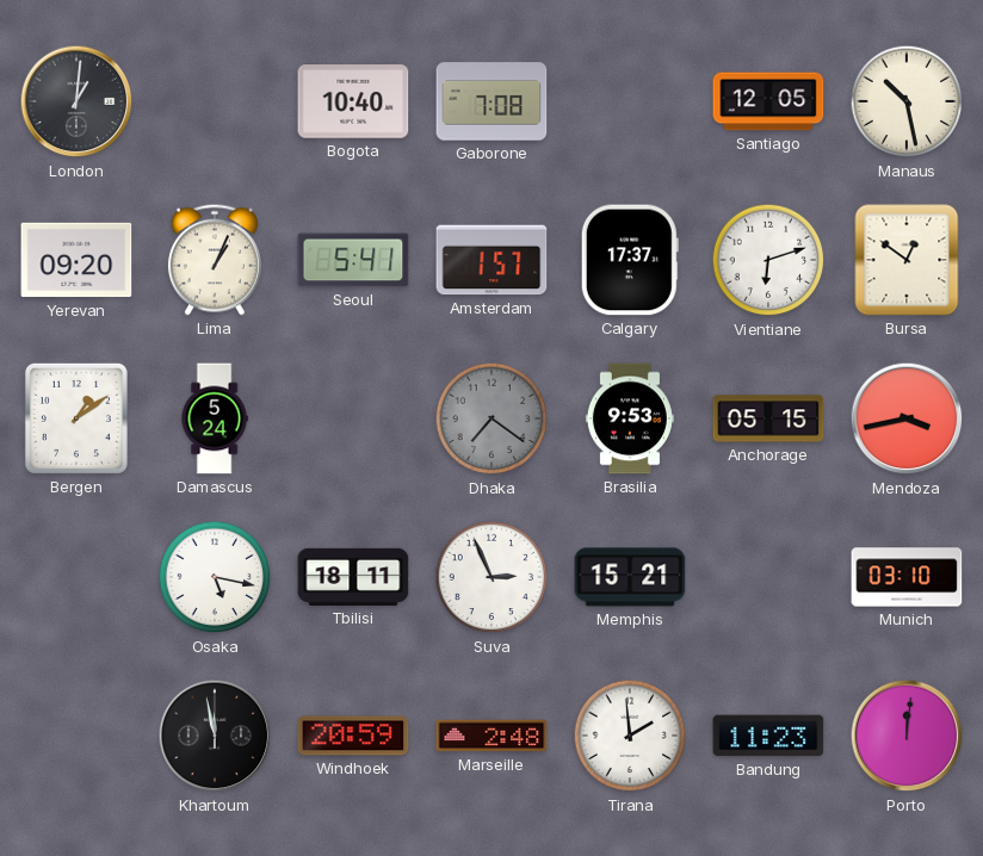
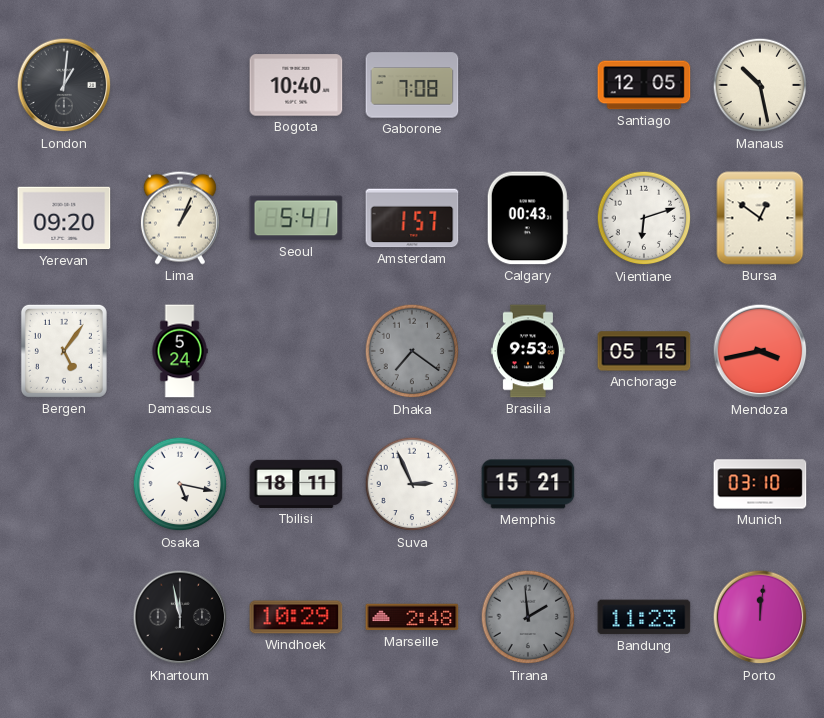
Calgary: 17:37 -> 00:43 (528, 218)
Bergen: 1:09 -> 5:06 (64, 351)
Windhoek: 20:59 -> 10:29 (296, 617)
Tirana dial: white -> grey (528, 617)
